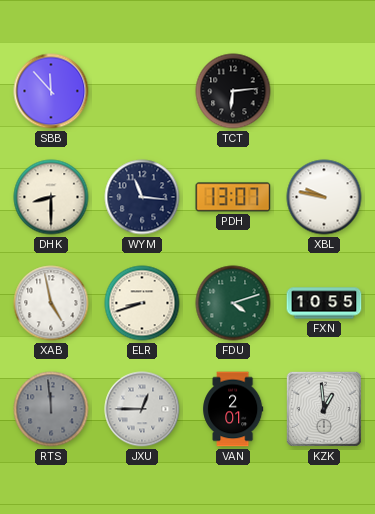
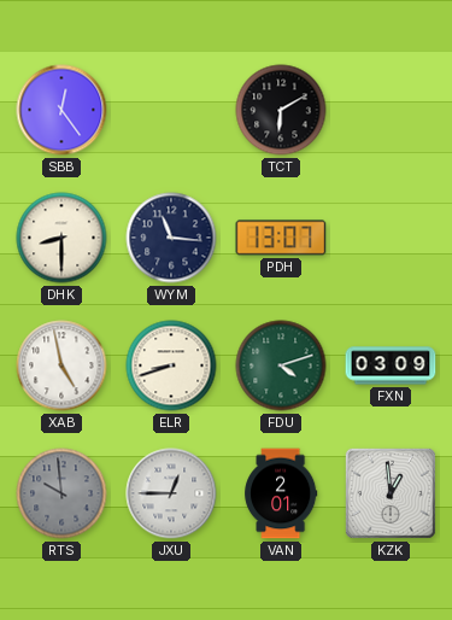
SBB: 11:53 -> 12:24 (61, 110)
TCT: 6:14 -> 6:10 (281, 110)
XBL: 9:47 -> none (324, 197)
FXN: 10:55 -> 03:09 (391, 365)
RTS: 11:59 -> 9:59 (61, 493)
